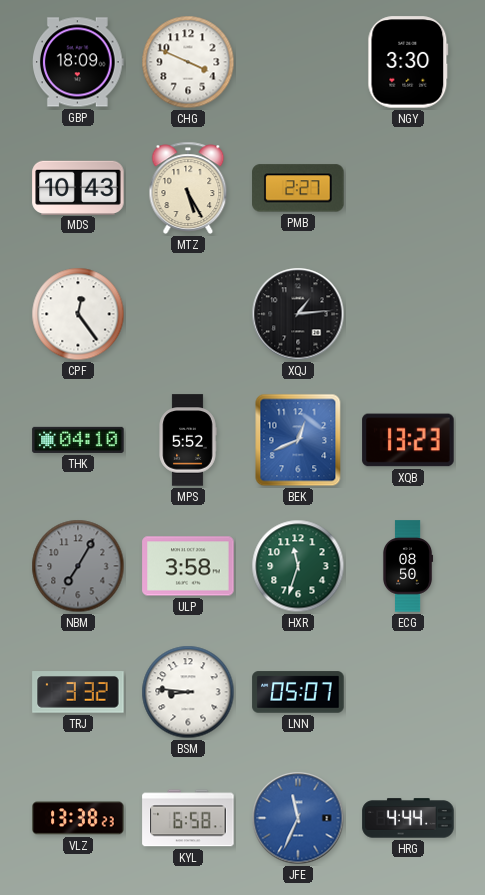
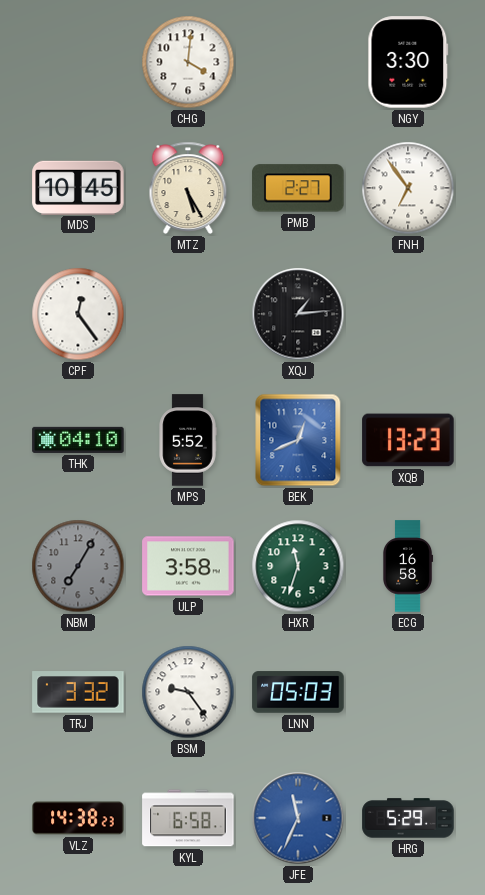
GBP: 18:09 -> none (79, 62)
CHG: 3:49 -> 4:01 (188, 62)
MDS: 10:43 -> 10:45 (78, 187)
FNH: none -> 6:54 (408, 188)
ECG: 08:50 -> 16:58 (408, 566)
BSM: 8:46 -> 9:24 (188, 692)
LNN: 05:07 -> 05:03 (298, 692)
VLZ: 13:38 -> 14:38 (78, 818)
HRG: 4:44 -> 5:29 (408, 818)
